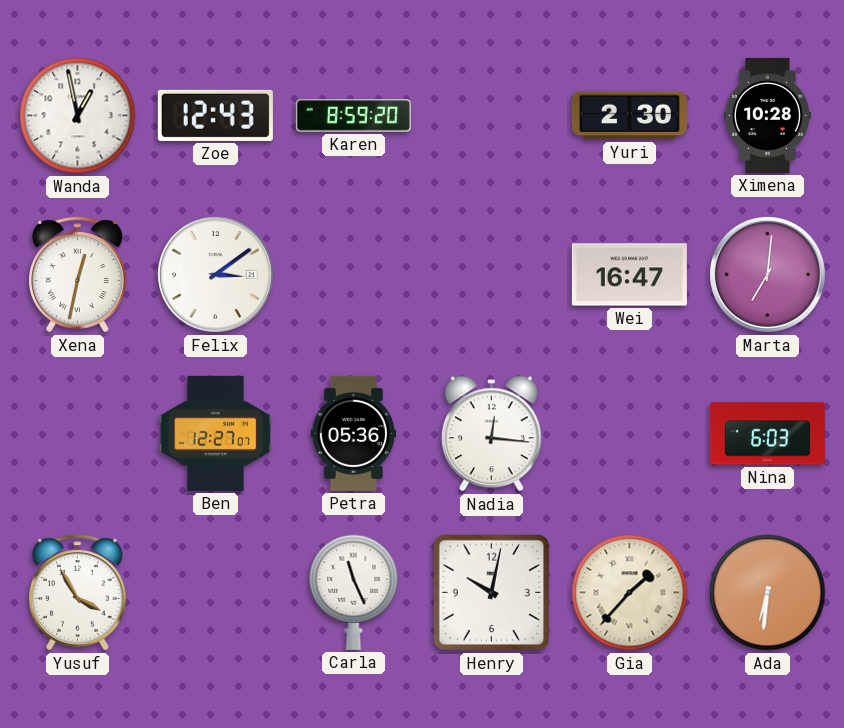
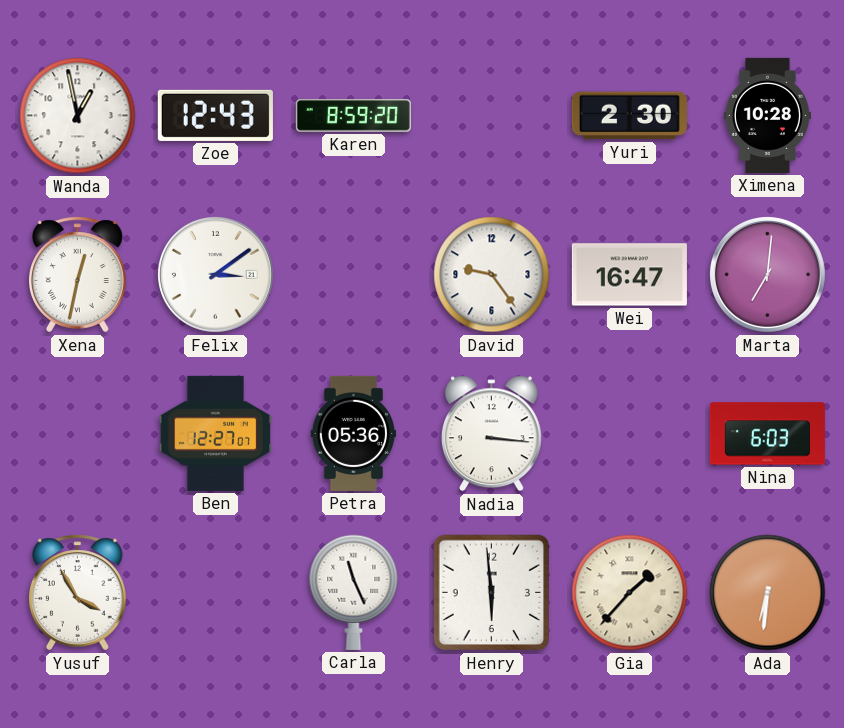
David: none -> 9:24 (492, 275)
Nadia: 12:16 -> 3:16 (491, 434)
Henry: 10:02 -> 5:59 (492, 593)
